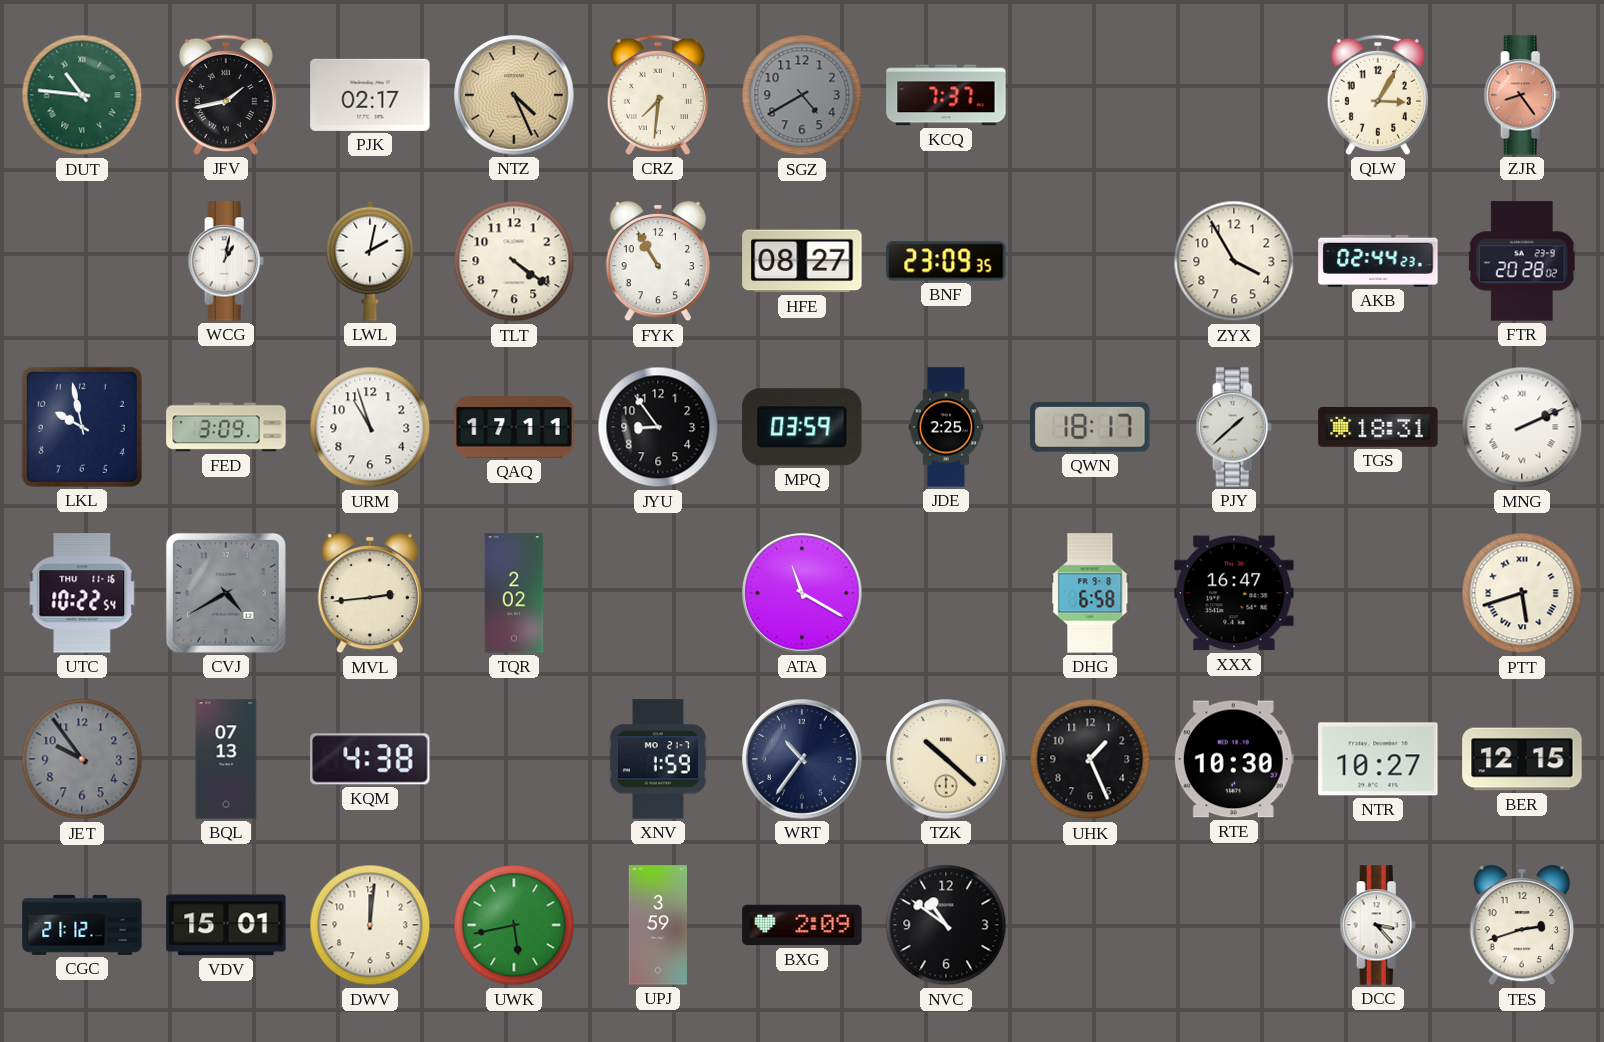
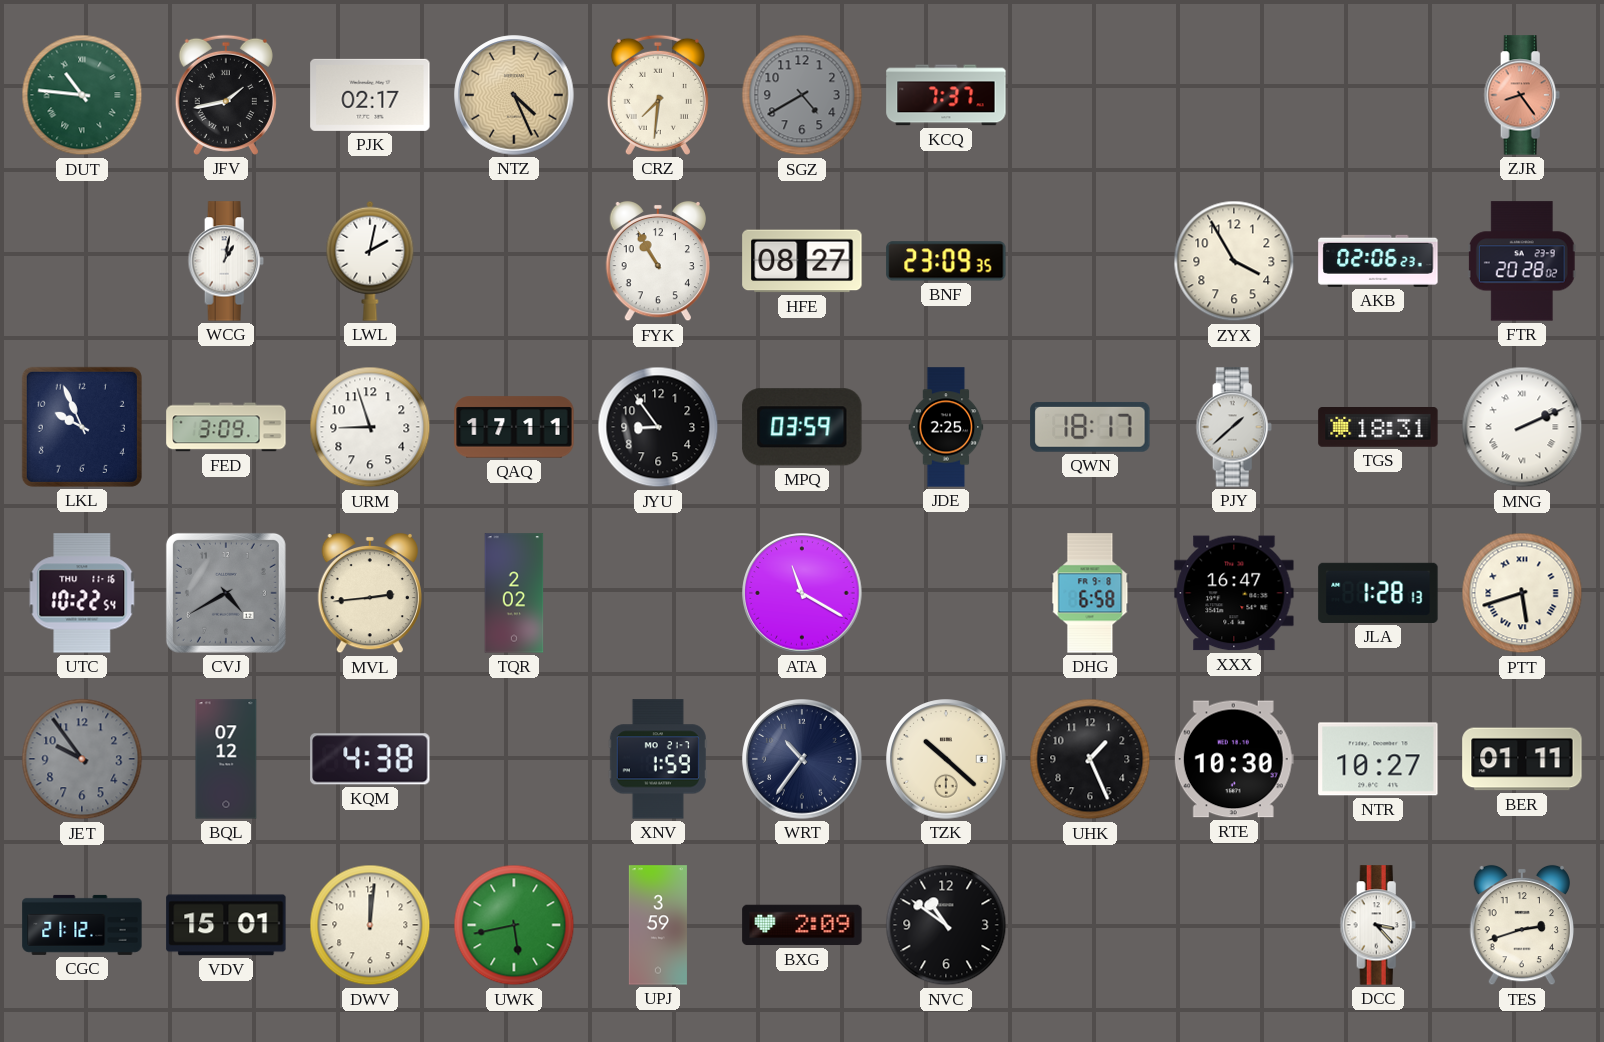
QLW: 3:05 -> none (1378, 95)
TLT: 4:21 -> none (514, 261)
AKB: 02:44 -> 02:06 (1378, 261)
LKL: 9:58 -> 9:56 (82, 427)
URM: 10:57 -> 8:57 (370, 427)
JLA: none -> 1:28 (1378, 593)
BQL: 07:13 -> 07:12 (226, 759)
BER: 12:15 -> 01:11 (1522, 759)
